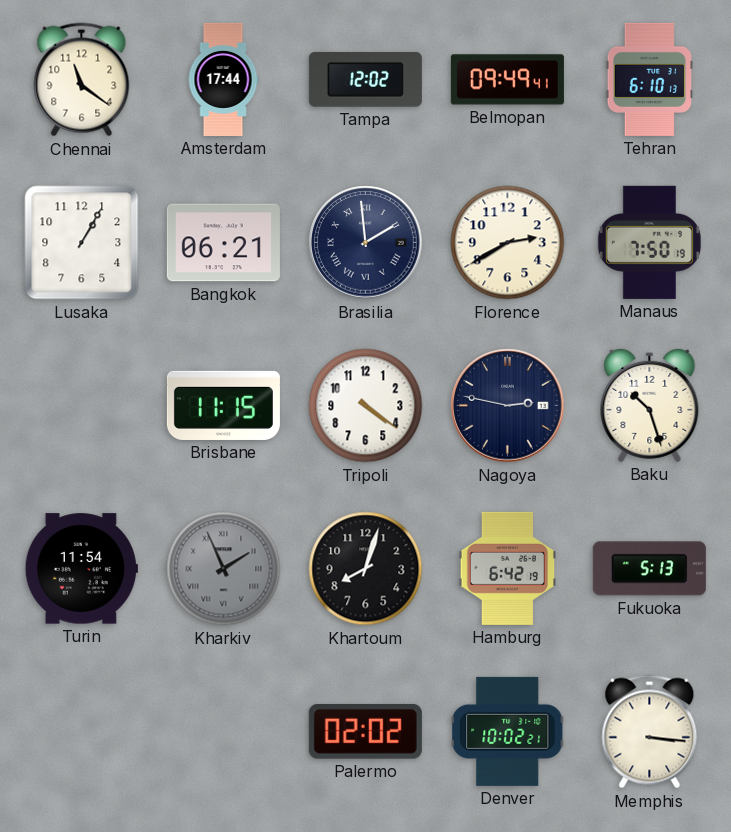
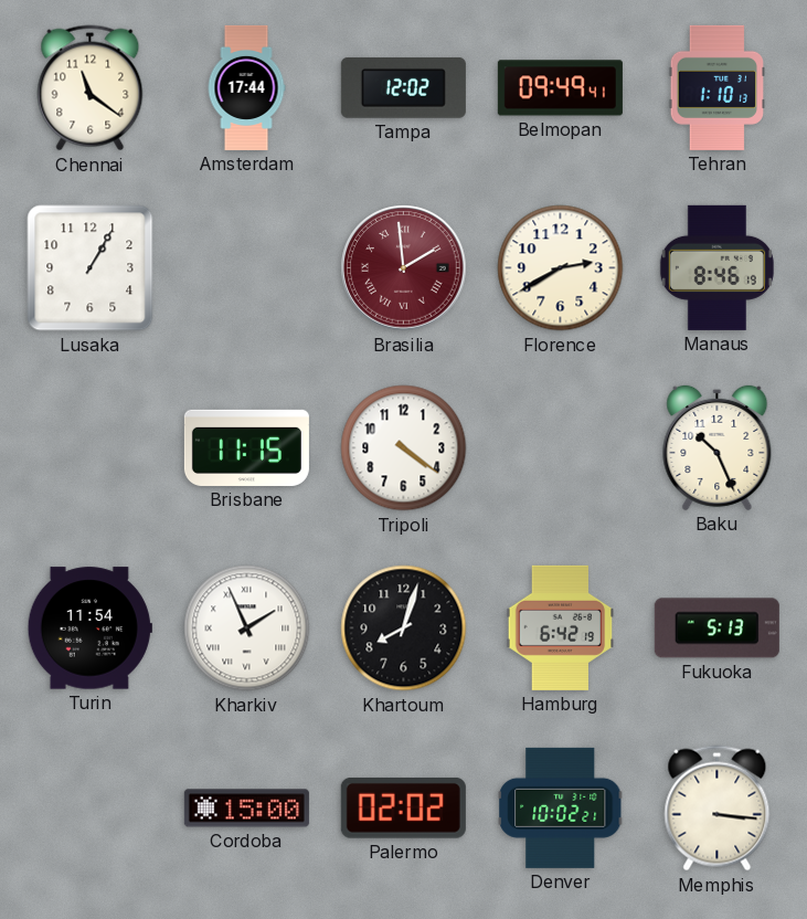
Tehran: 6:10 -> 1:10 (716, 87)
Bangkok: 06:21 -> none (223, 243)
Brasilia dial: navy -> burgundy (404, 268)
Manaus: 7:50 -> 8:46 (716, 267)
Nagoya: 2:47 -> none (508, 406)
Baku: 10:27 -> 10:26 (718, 447)
Kharkiv dial: grey -> white (247, 628)
Cordoba: none -> 15:00 (246, 809)
